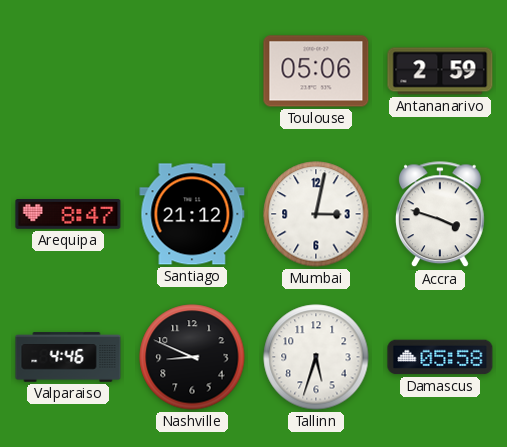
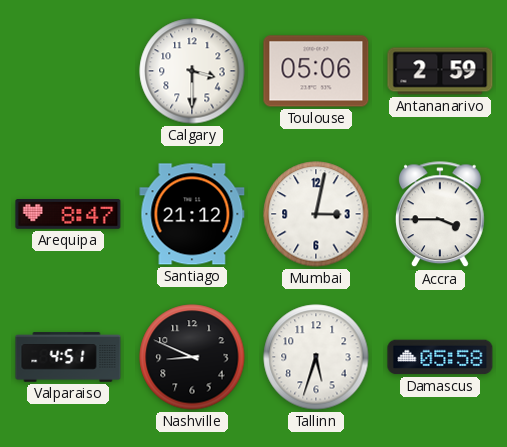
Calgary: none -> 3:30 (192, 71)
Accra: 3:48 -> 3:45 (440, 215)
Valparaiso: 4:46 -> 4:51 (68, 357)
